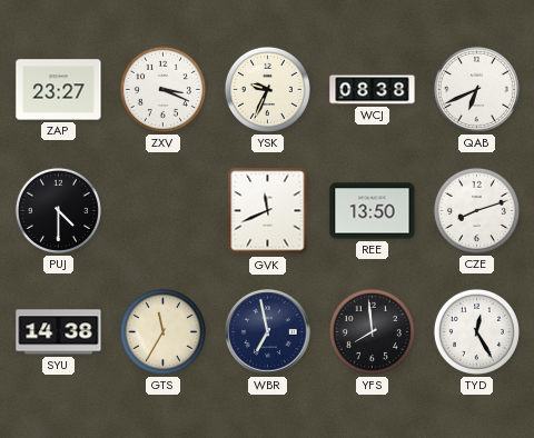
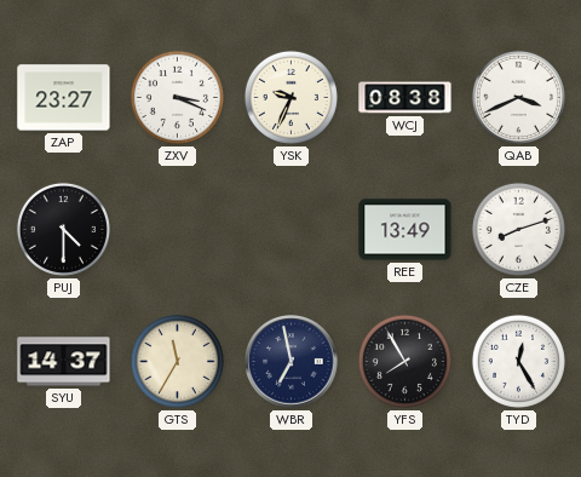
QAB: 6:41 -> 3:41 (518, 97)
GVK: 11:41 -> none (268, 211)
REE: 13:50 -> 13:49 (405, 230)
SYU: 14:38 -> 14:37 (64, 362)
YFS: 7:59 -> 7:55 (404, 361)
